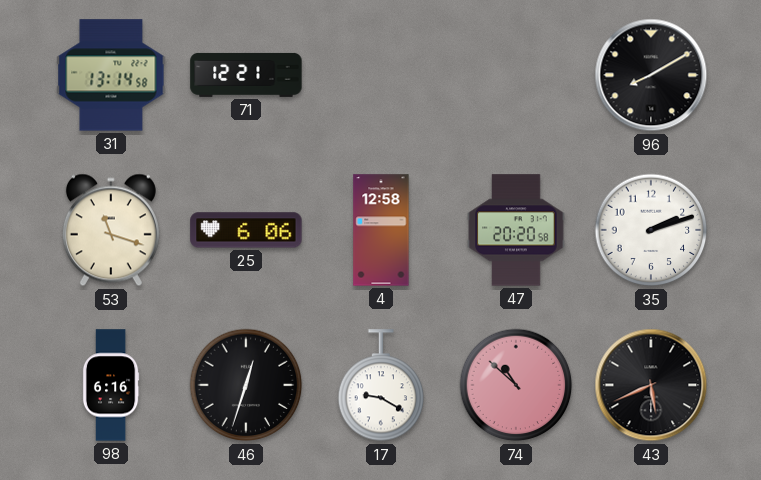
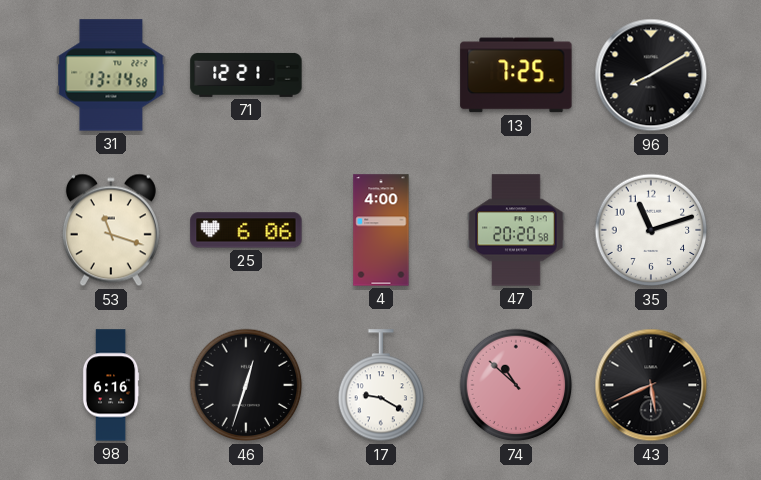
13: none -> 7:25 (516, 75)
4: 12:58 -> 4:00 (381, 230)
35: 2:12 -> 11:12 (651, 230)
